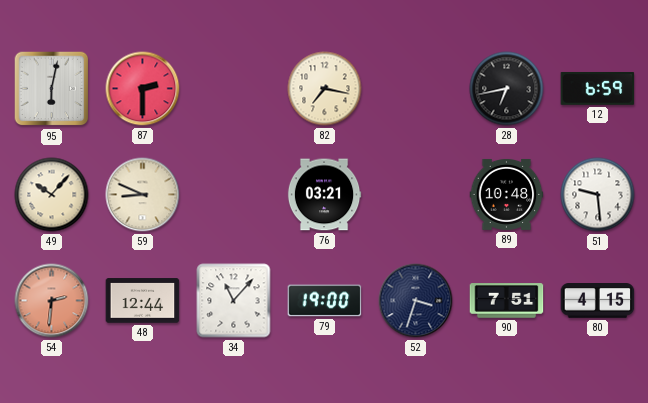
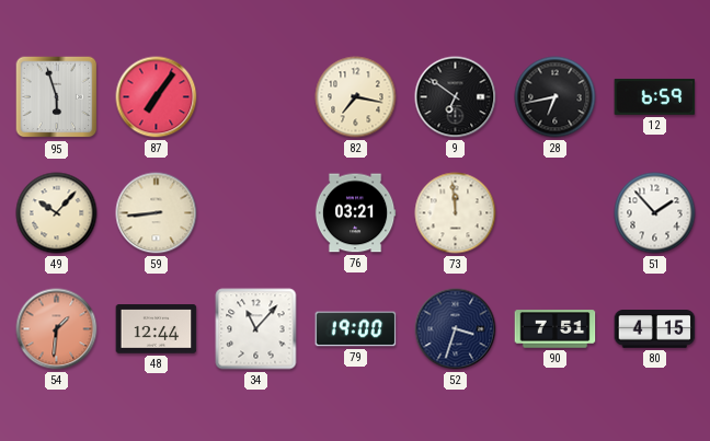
95: 6:02 -> 5:57 (57, 97)
87: 2:30 -> 7:06 (157, 97)
9: none -> 6:51 (456, 97)
59: 8:49 -> 8:44 (157, 213)
73: none -> 11:59 (456, 213)
89: 10:48 -> none (507, 194)
51: 9:29 -> 1:53 (655, 213)
54: 2:31 -> 1:31 (57, 329)
